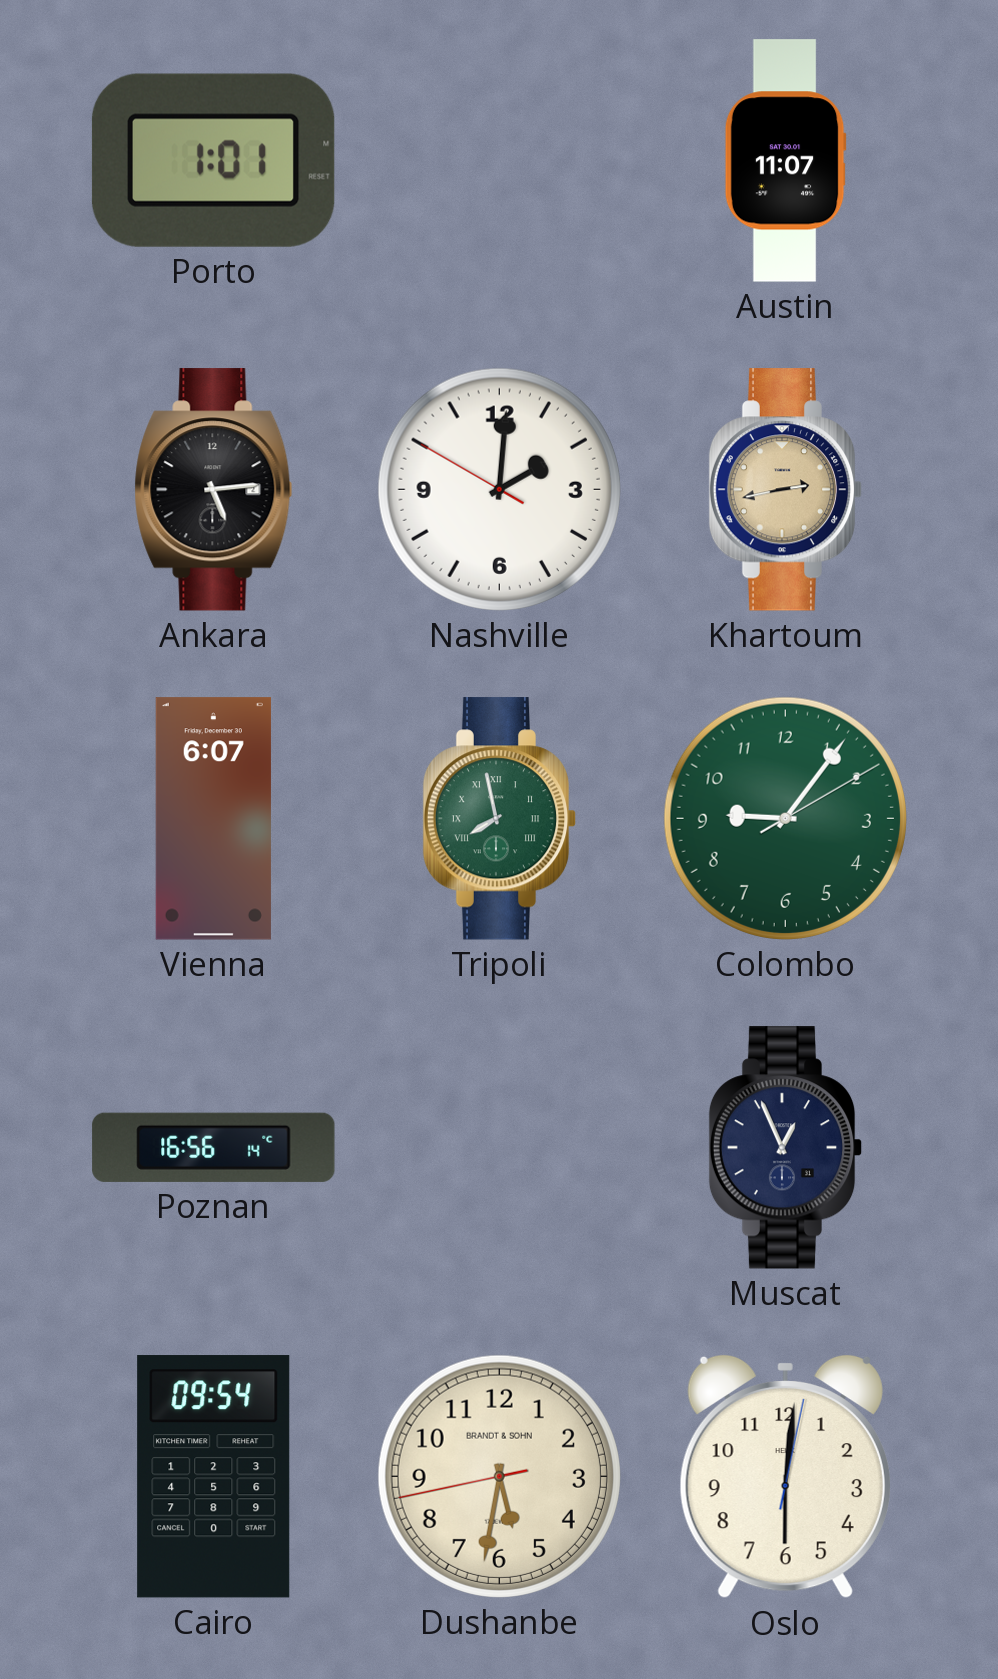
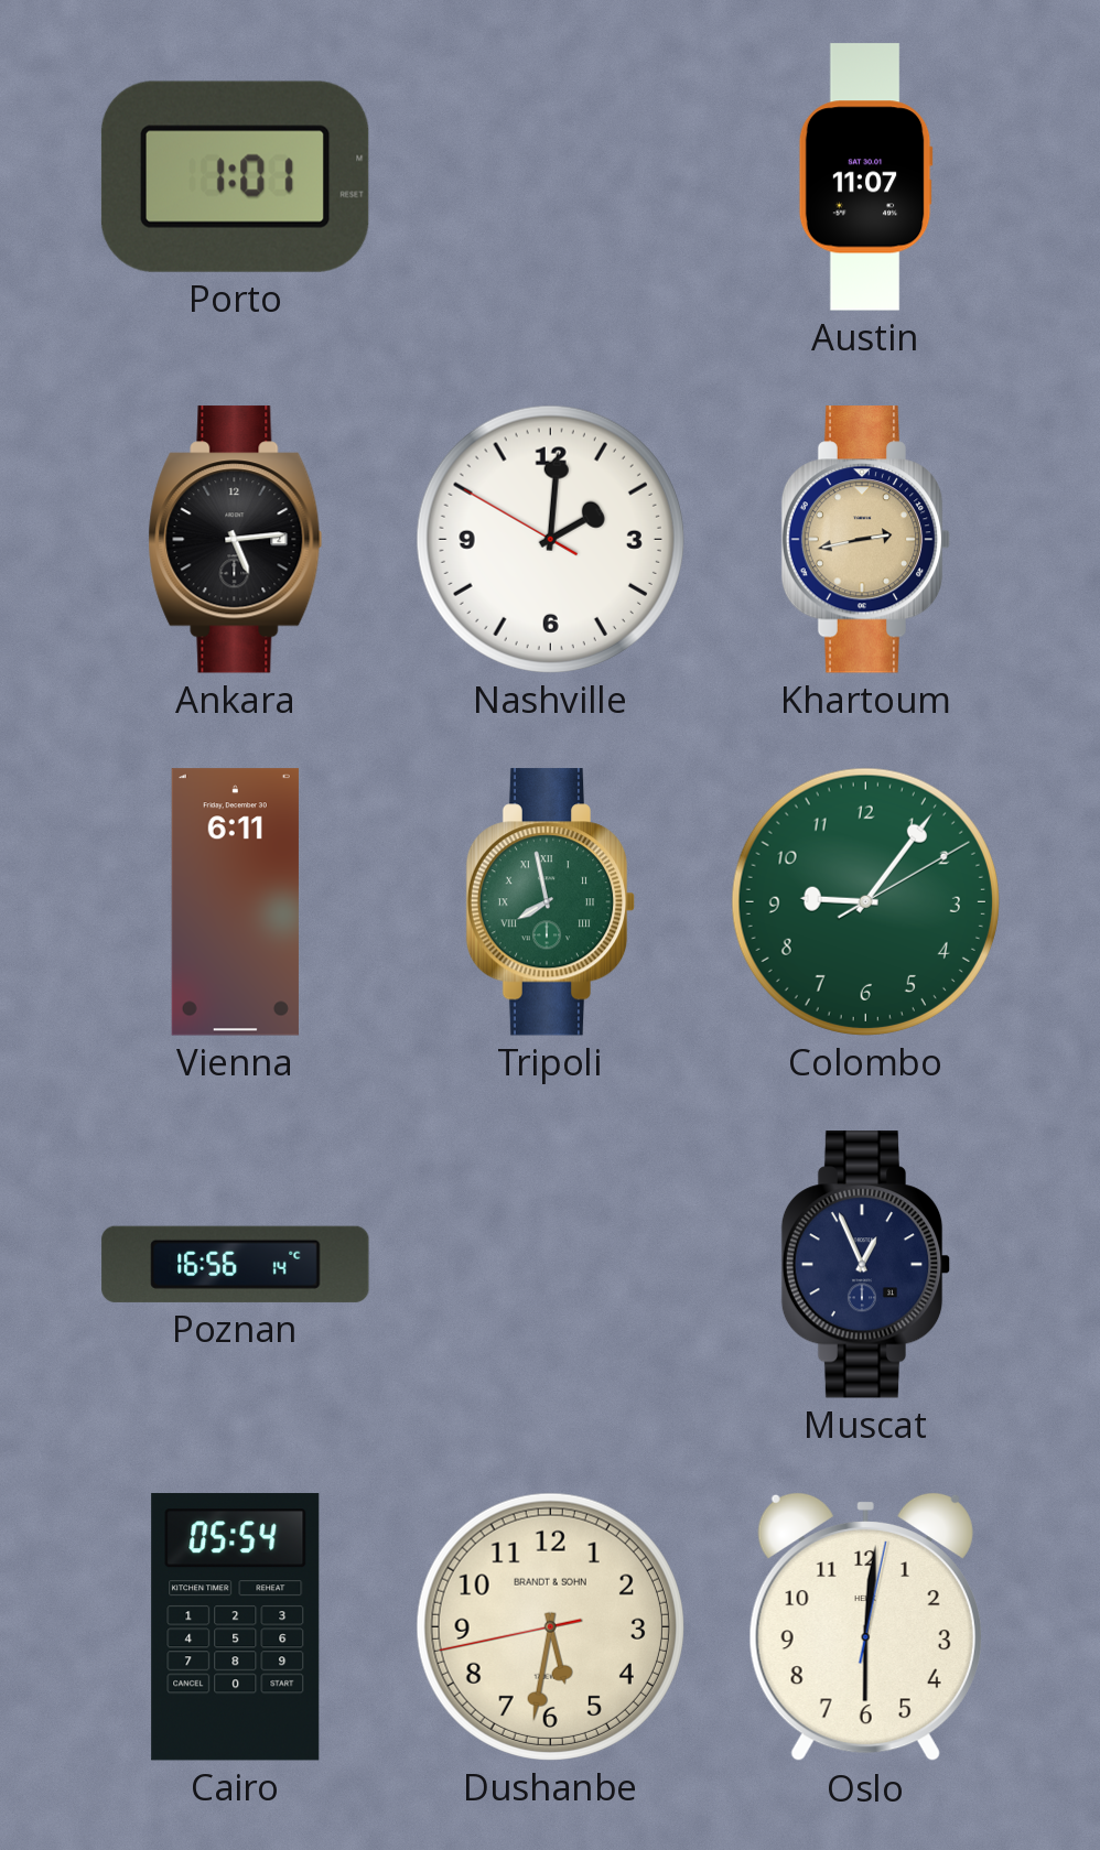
Vienna: 6:07 -> 6:11 (235, 902)
Cairo: 09:54 -> 05:54 (236, 1627)
